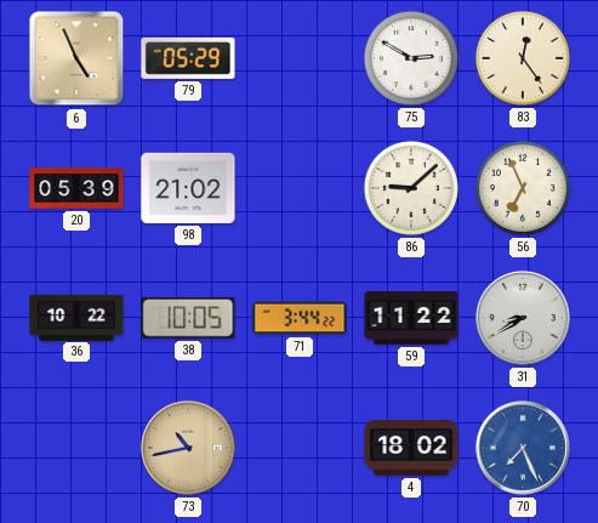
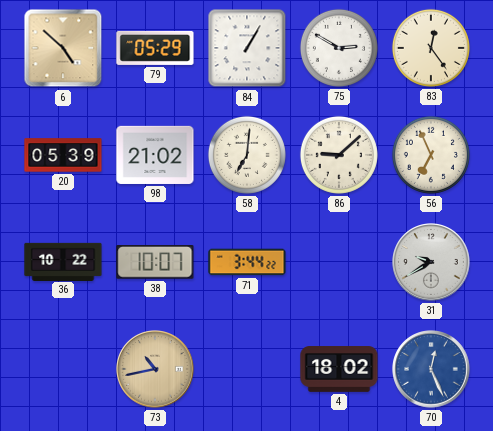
6: 4:56 -> 4:52 (63, 48)
84: none -> 1:05 (247, 48)
58: none -> 7:01 (247, 155)
38: 10:05 -> 10:07 (155, 263)
59: 11:22 -> none (411, 319)
31: 8:40 -> 9:40 (431, 262)
70: 7:26 -> 12:26 (431, 369)
